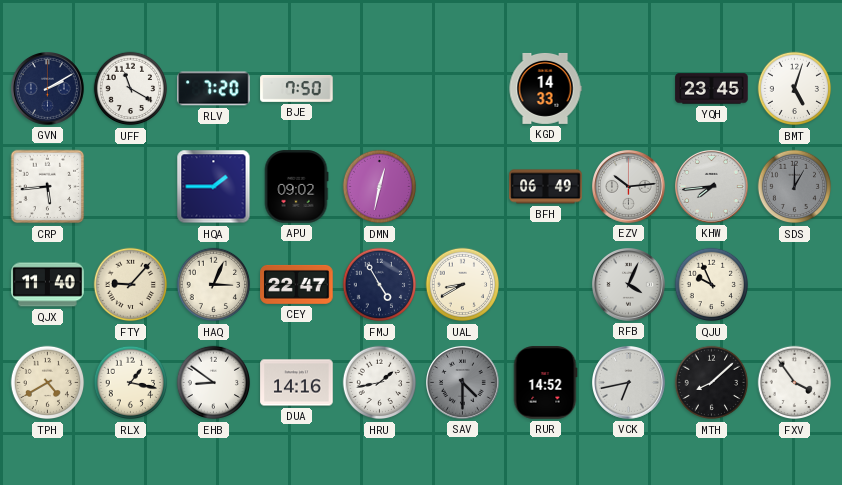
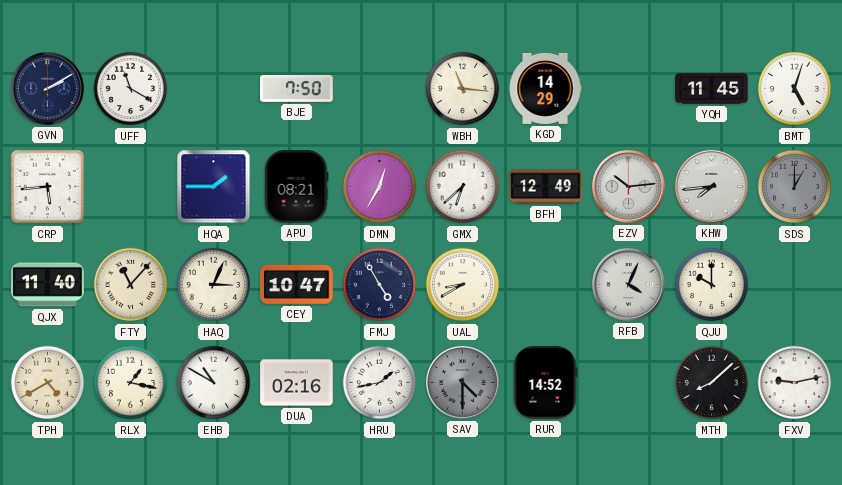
RLV: 7:20 -> none (214, 89)
WBH: none -> 11:16 (463, 89)
KGD: 14:33 -> 14:29 (545, 88)
YQH: 23:45 -> 11:45 (712, 89)
APU: 09:02 -> 08:21 (296, 187)
DMN: 12:32 -> 12:35 (380, 187)
GMX: none -> 6:38 (463, 187)
BFH: 06:49 -> 12:49 (546, 187)
FTY: 9:07 -> 11:07 (131, 285)
CEY: 22:47 -> 10:47 (297, 284)
QJU: 9:56 -> 10:00 (712, 285)
EHB: 8:51 -> 10:50 (214, 383)
DUA: 14:16 -> 02:16 (297, 383)
VCK: 6:43 -> none (629, 383)
FXV: 3:54 -> 9:13 (795, 383)
